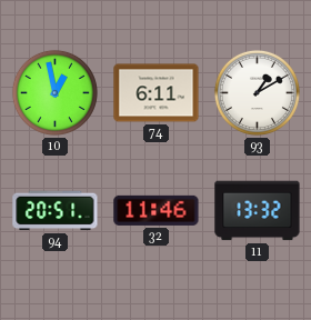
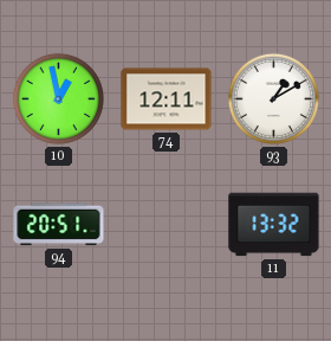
74: 6:11 -> 12:11 (167, 99)
32: 11:46 -> none (157, 210)
